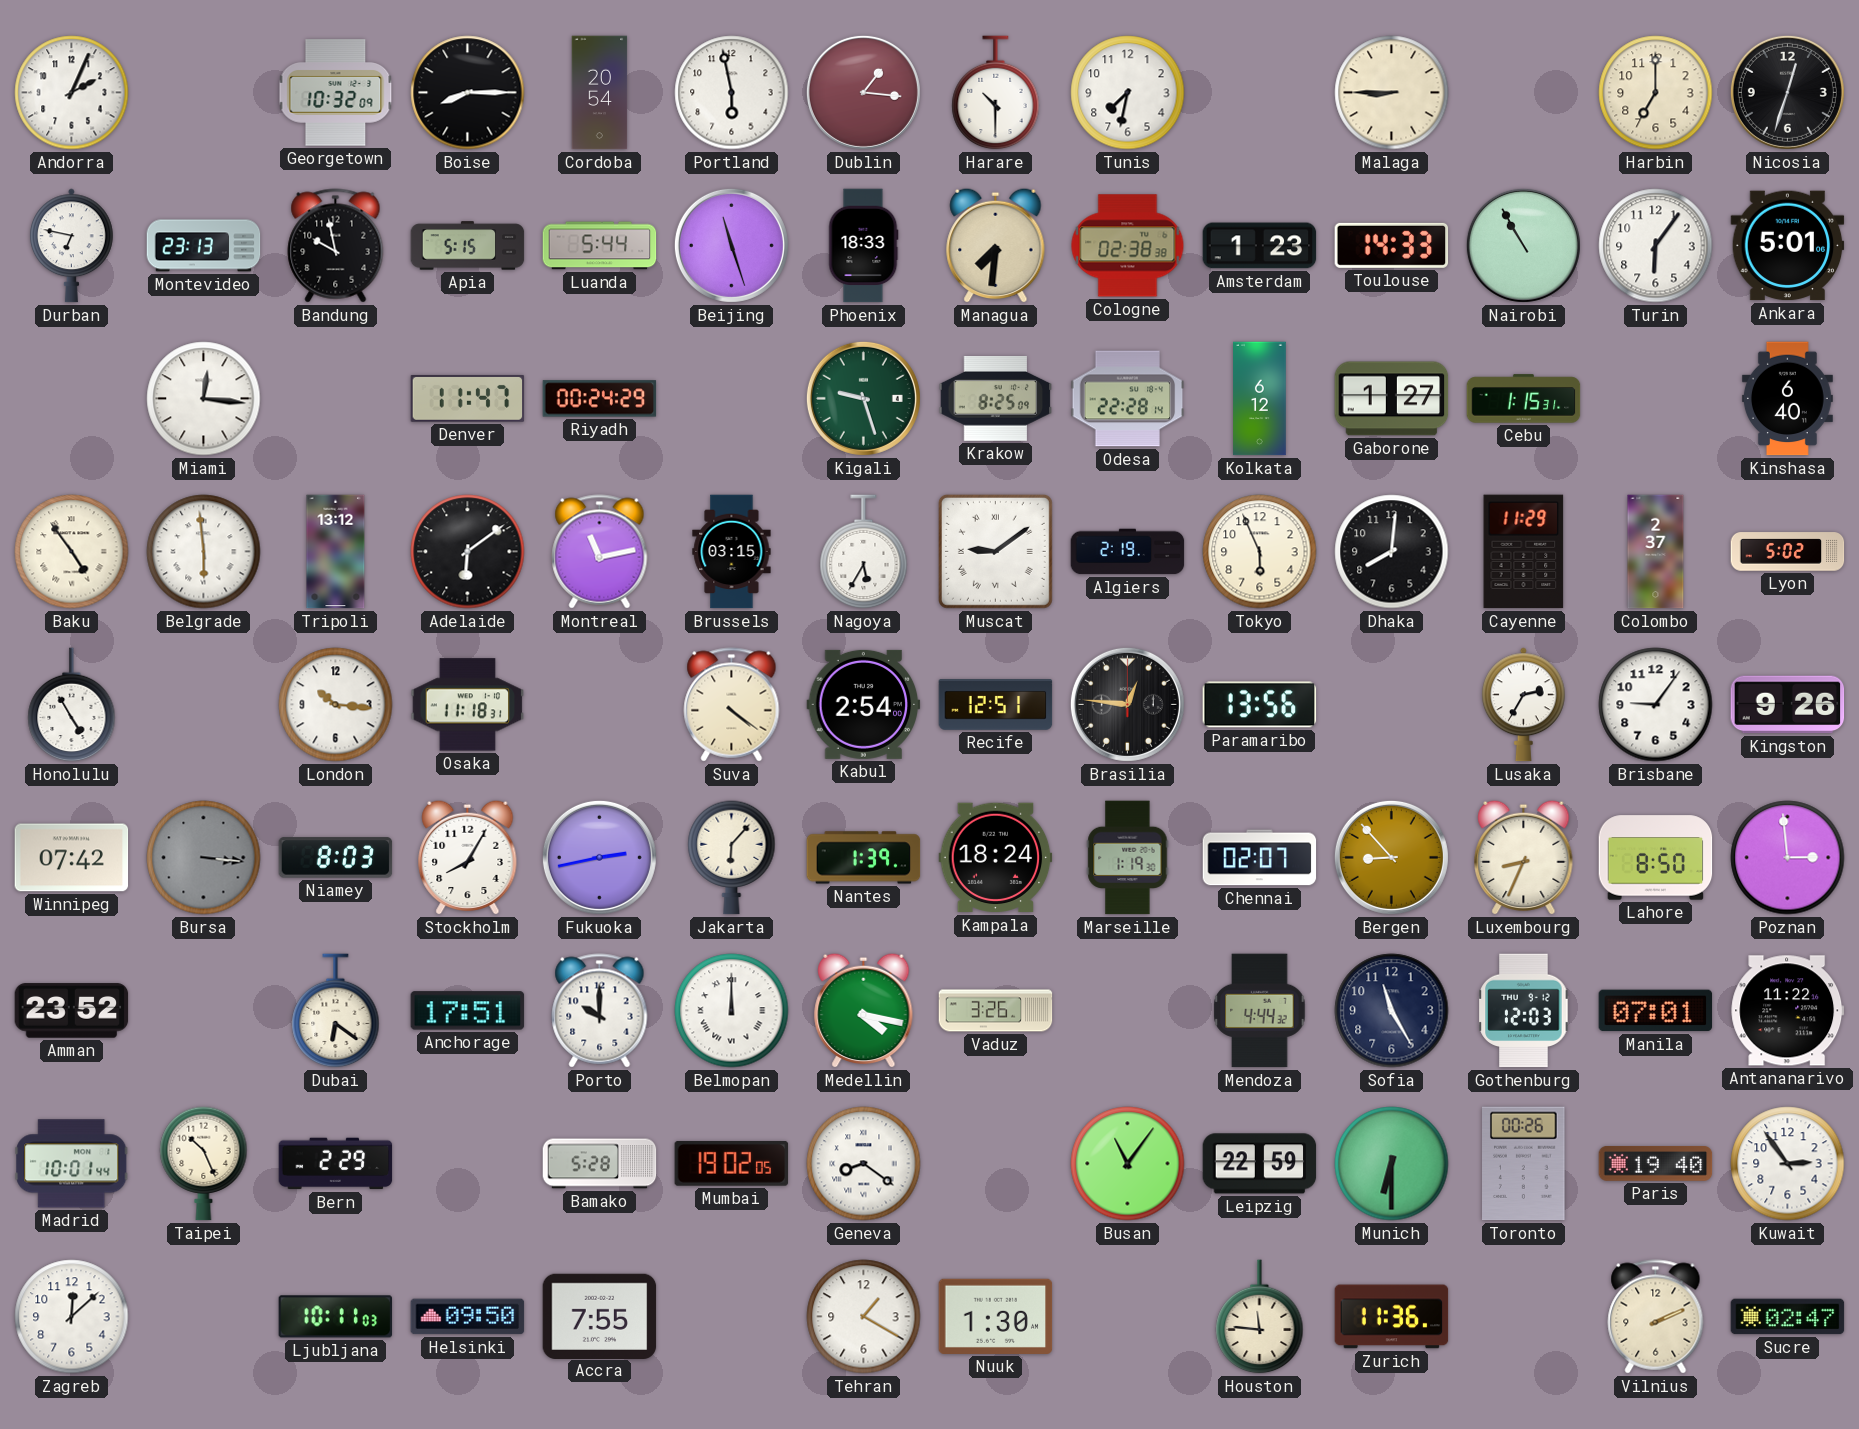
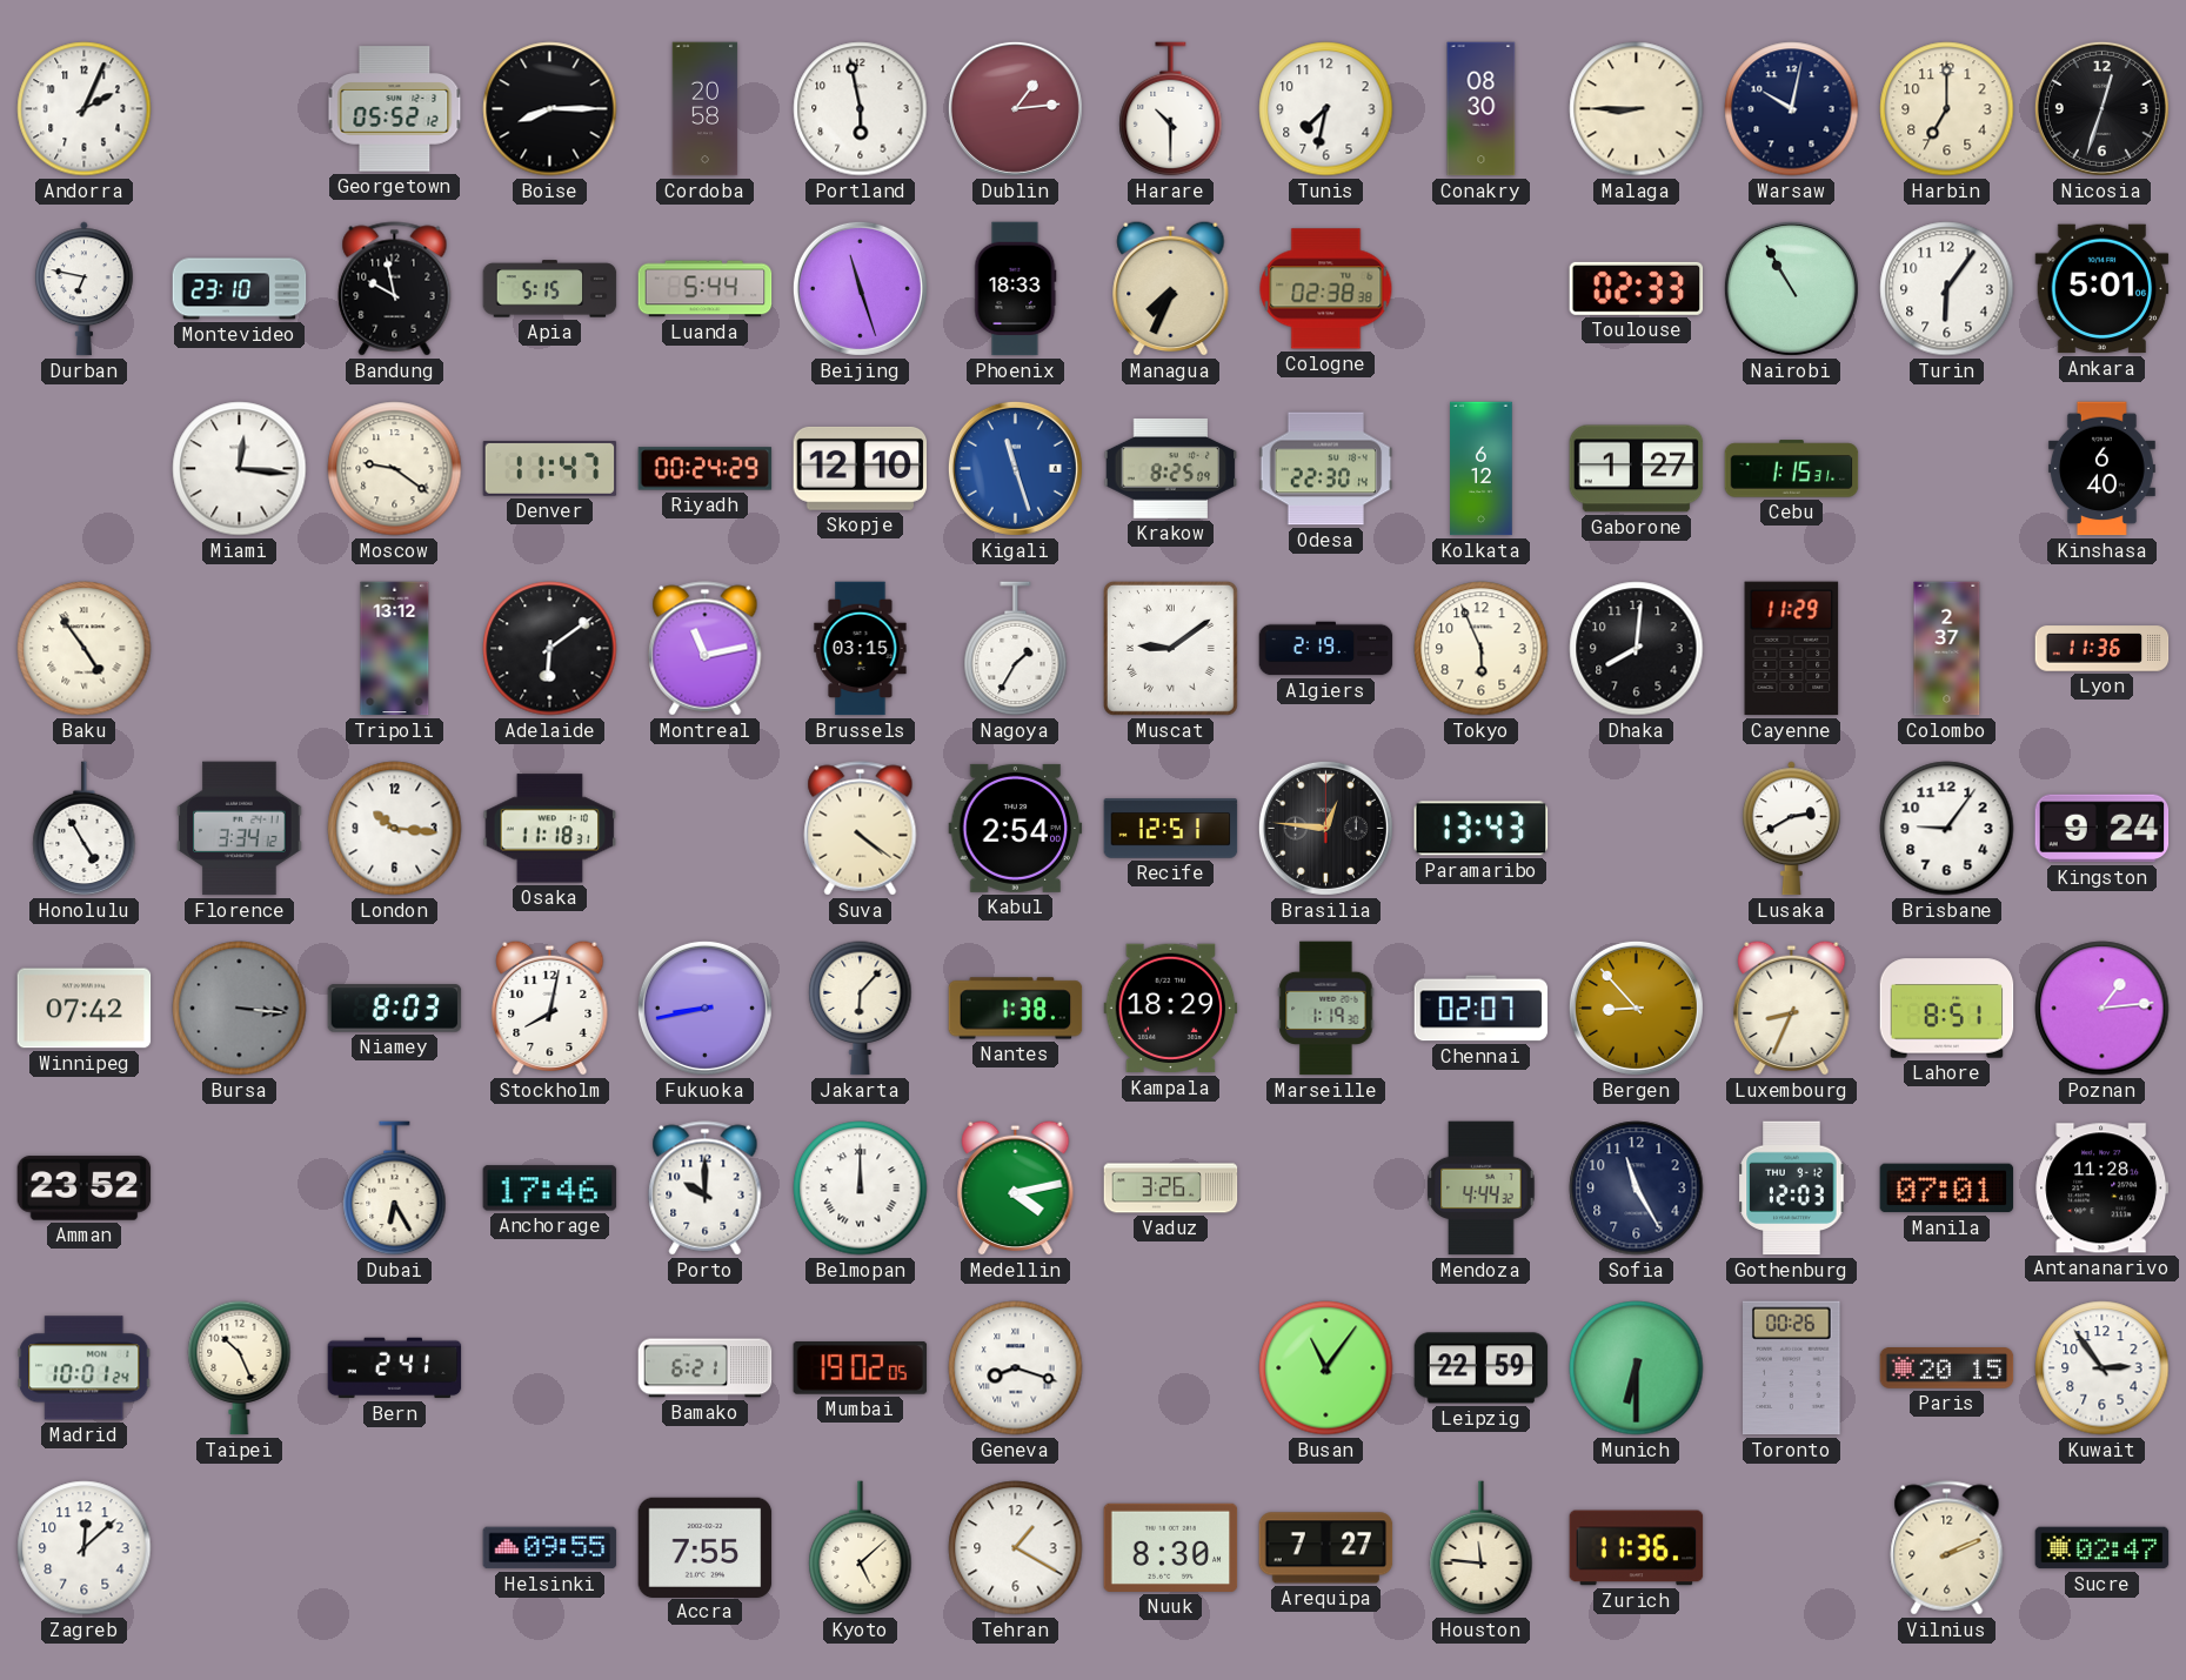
Georgetown: 10:32 -> 05:52 (395, 109)
Cordoba: 20:54 -> 20:58 (706, 109)
Dublin: 1:16 -> 1:14 (1015, 108)
Conakry: none -> 08:30 (1482, 109)
Warsaw: none -> 10:02 (1792, 109)
Montevideo: 23:13 -> 23:10 (240, 289)
Managua: 7:31 -> 7:34 (1171, 288)
Amsterdam: 1:23 -> none (1260, 246)
Toulouse: 14:33 -> 02:33 (1637, 288)
Moscow: none -> 9:21 (395, 469)
Skopje: none -> 12:10 (861, 468)
Kigali: 9:27 -> 11:27 (1015, 468)
Kigali dial: green -> blue (1015, 468)
Odesa: 22:28 -> 22:30 (1326, 469)
Belgrade: 5:59 -> none (204, 552)
Nagoya: 5:35 -> 1:35 (1016, 649)
Lyon: 5:02 -> 11:36 (2103, 649)
Florence: none -> 3:34 (240, 829)
Paramaribo: 13:56 -> 13:43 (1482, 829)
Lusaka: 2:35 -> 2:40 (1792, 829)
Kingston: 9:26 -> 9:24 (2103, 829)
Stockholm: 8:05 -> 8:02 (550, 1008)
Fukuoka: 2:43 -> 8:43 (704, 1008)
Nantes: 1:39 -> 1:38 (1016, 1009)
Kampala: 18:24 -> 18:29 (1171, 1009)
Lahore: 8:50 -> 8:51 (1947, 1009)
Poznan: 2:59 -> 1:14 (2103, 1009)
Dubai: 6:21 -> 6:25 (395, 1189)
Anchorage: 17:51 -> 17:46 (550, 1189)
Medellin: 4:17 -> 4:13 (1016, 1187)
Antananarivo: 11:22 -> 11:28 (2103, 1189)
Madrid: 10:01:44 -> 10:01:24 (85, 1368)
Bern: 2:29 -> 2:41 (395, 1368)
Bamako: 5:28 -> 6:21 (706, 1368)
Geneva: 8:21 -> 8:18 (1016, 1368)
Paris: 19:40 -> 20:15 (1947, 1368)
Ljubljana: 10:11 -> none (336, 1317)
Helsinki: 09:50 -> 09:55 (550, 1548)
Kyoto: none -> 5:08 (861, 1548)
Nuuk: 1:30 -> 8:30 (1171, 1547)
Arequipa: none -> 7:27 (1326, 1548)
